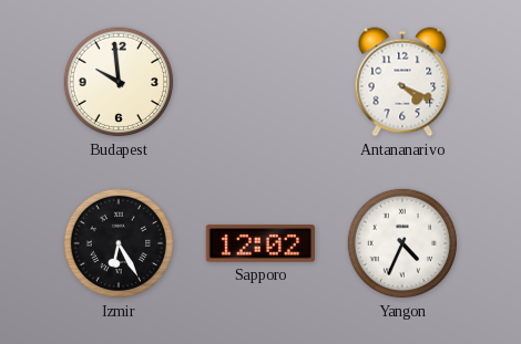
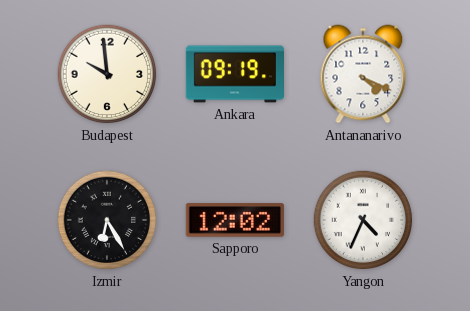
Ankara: none -> 09:19 (234, 74)
